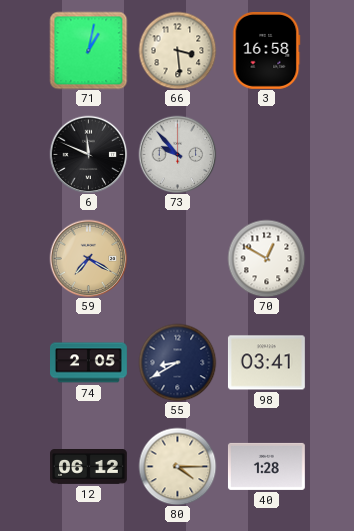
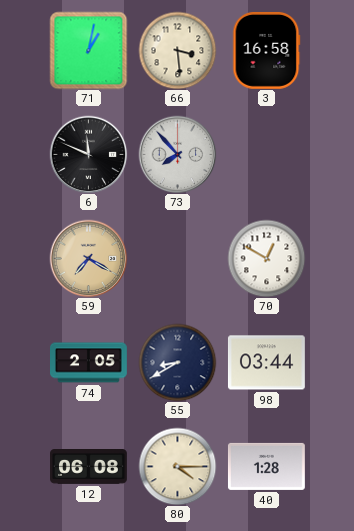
73: 9:53 -> 7:53 (177, 154)
98: 03:41 -> 03:44 (266, 363)
12: 06:12 -> 06:08 (89, 467)
